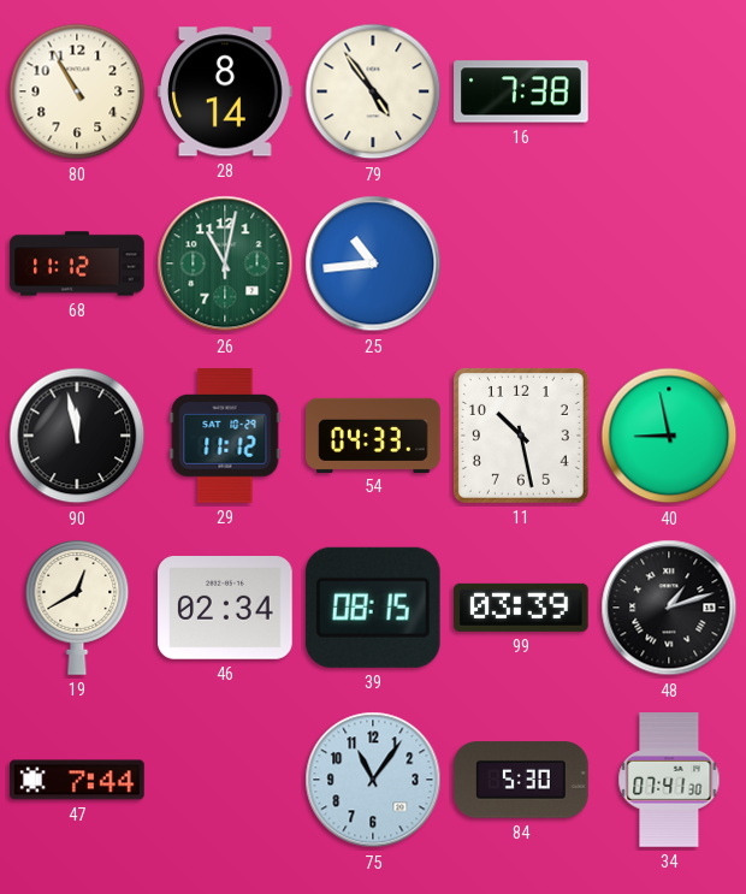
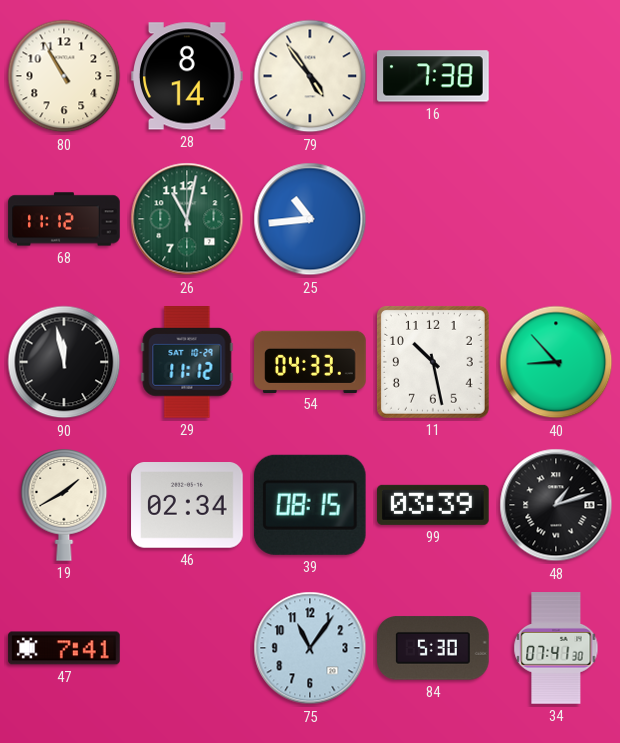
40: 8:58 -> 8:53 (556, 362)
19: 12:40 -> 1:40 (64, 505)
47: 7:44 -> 7:41 (64, 648)
